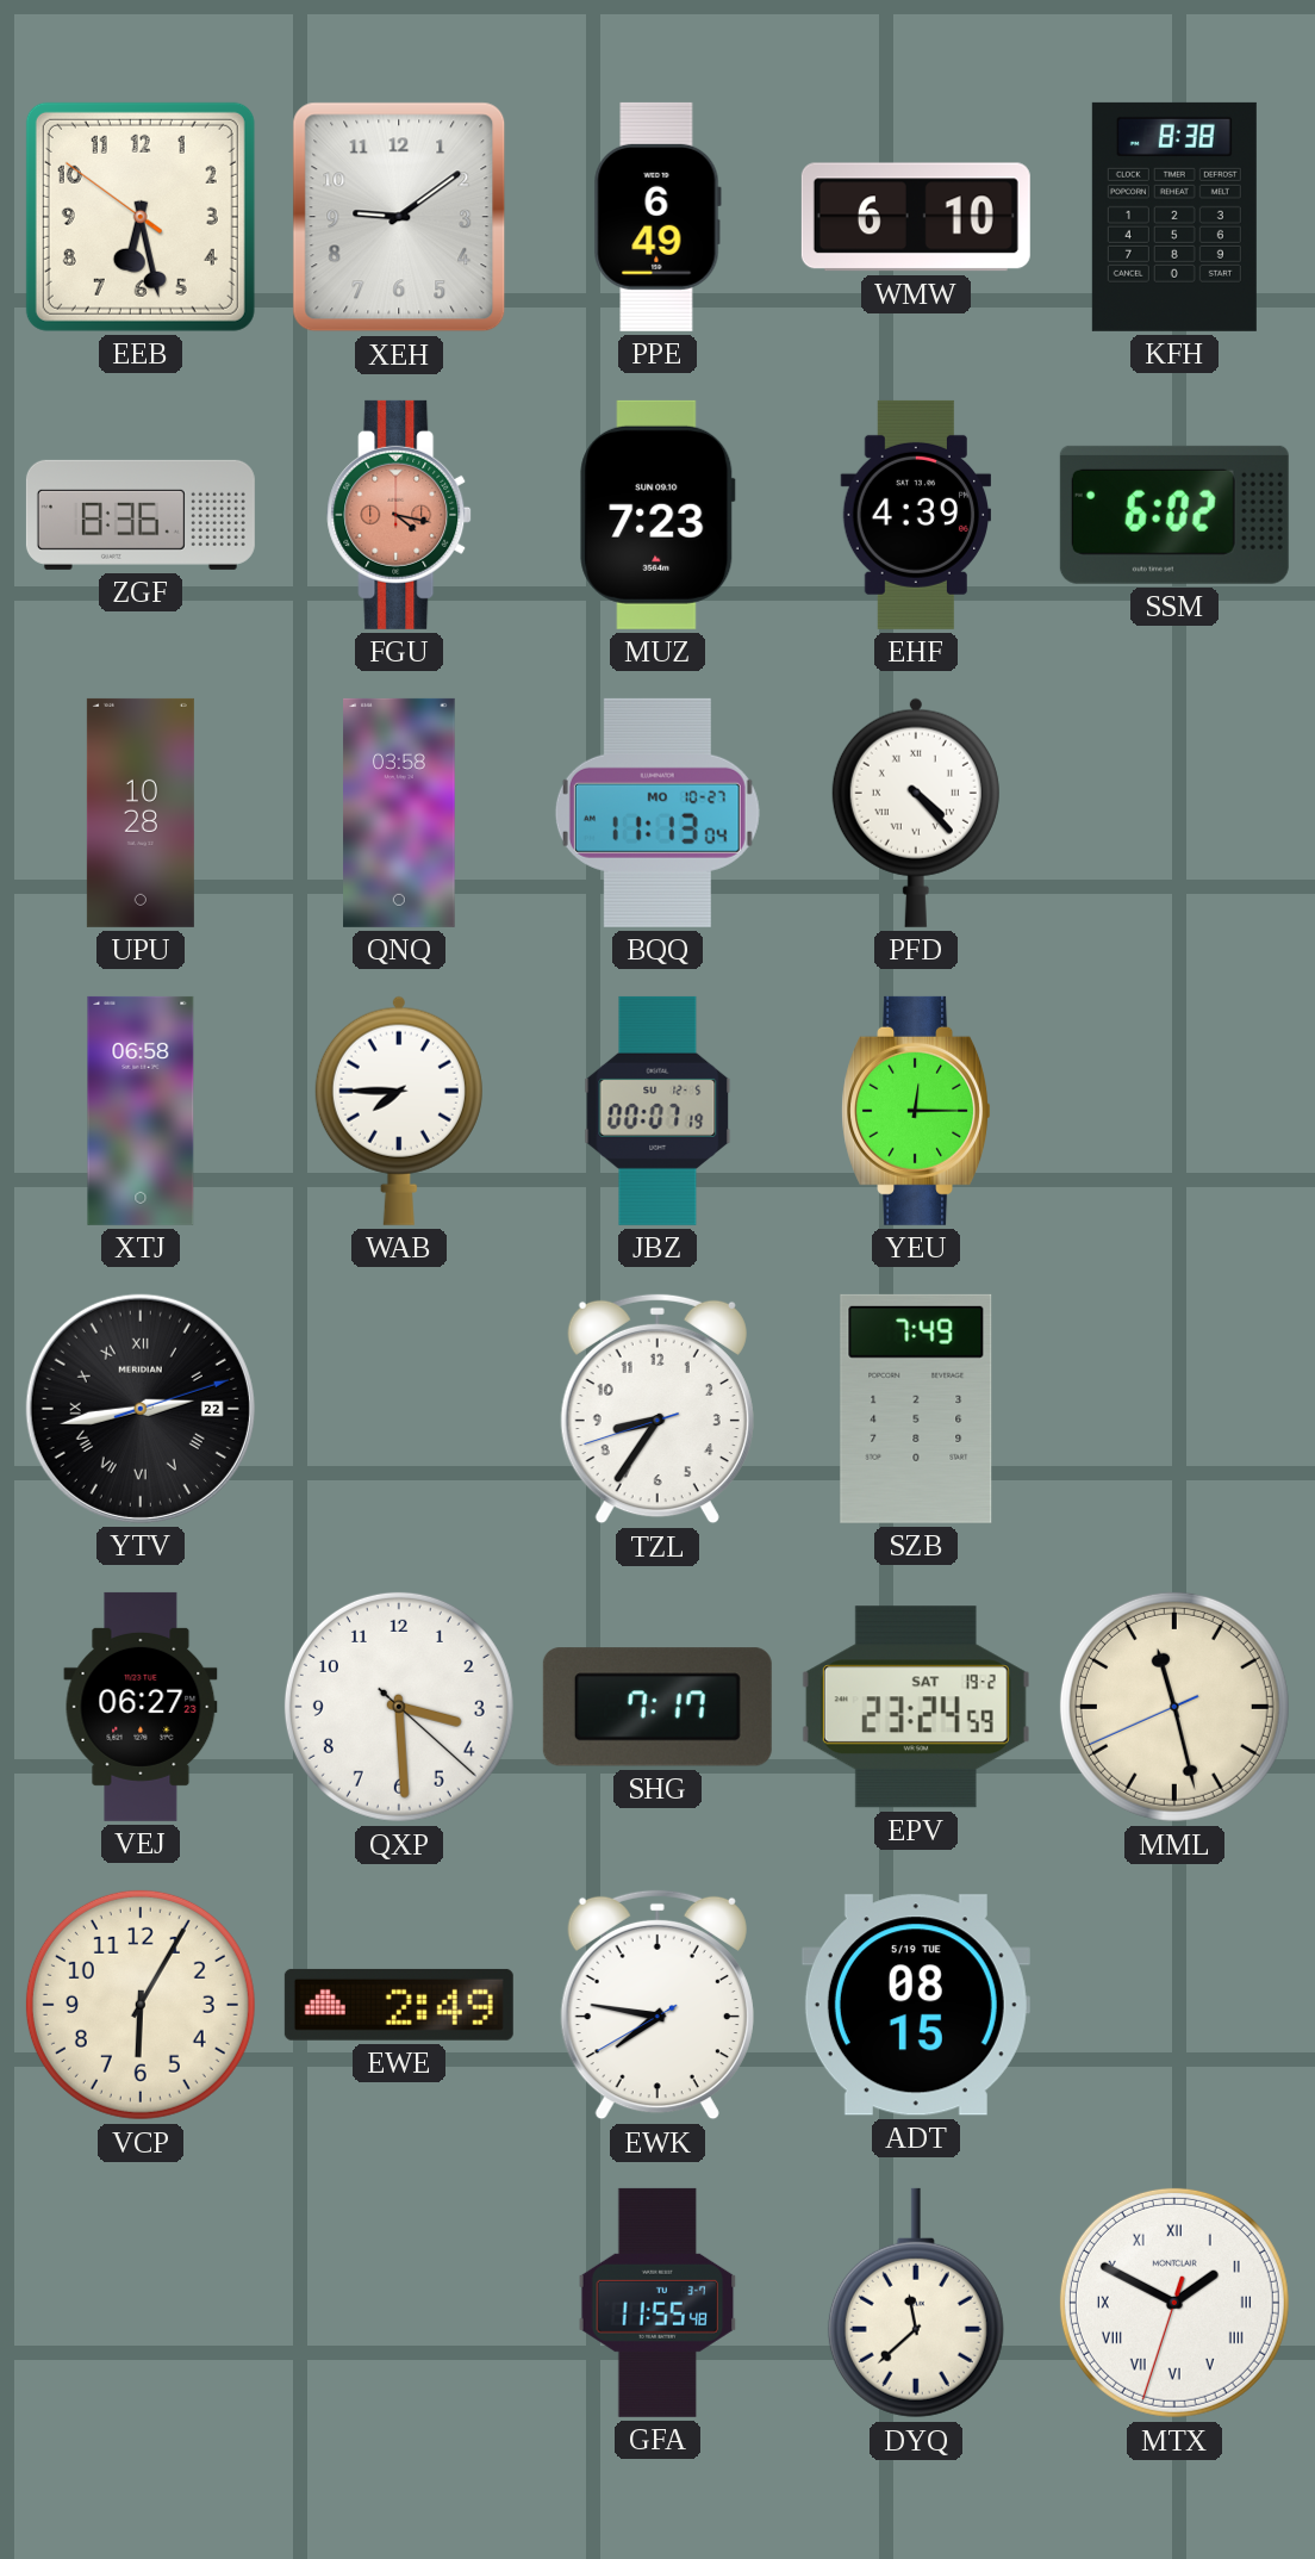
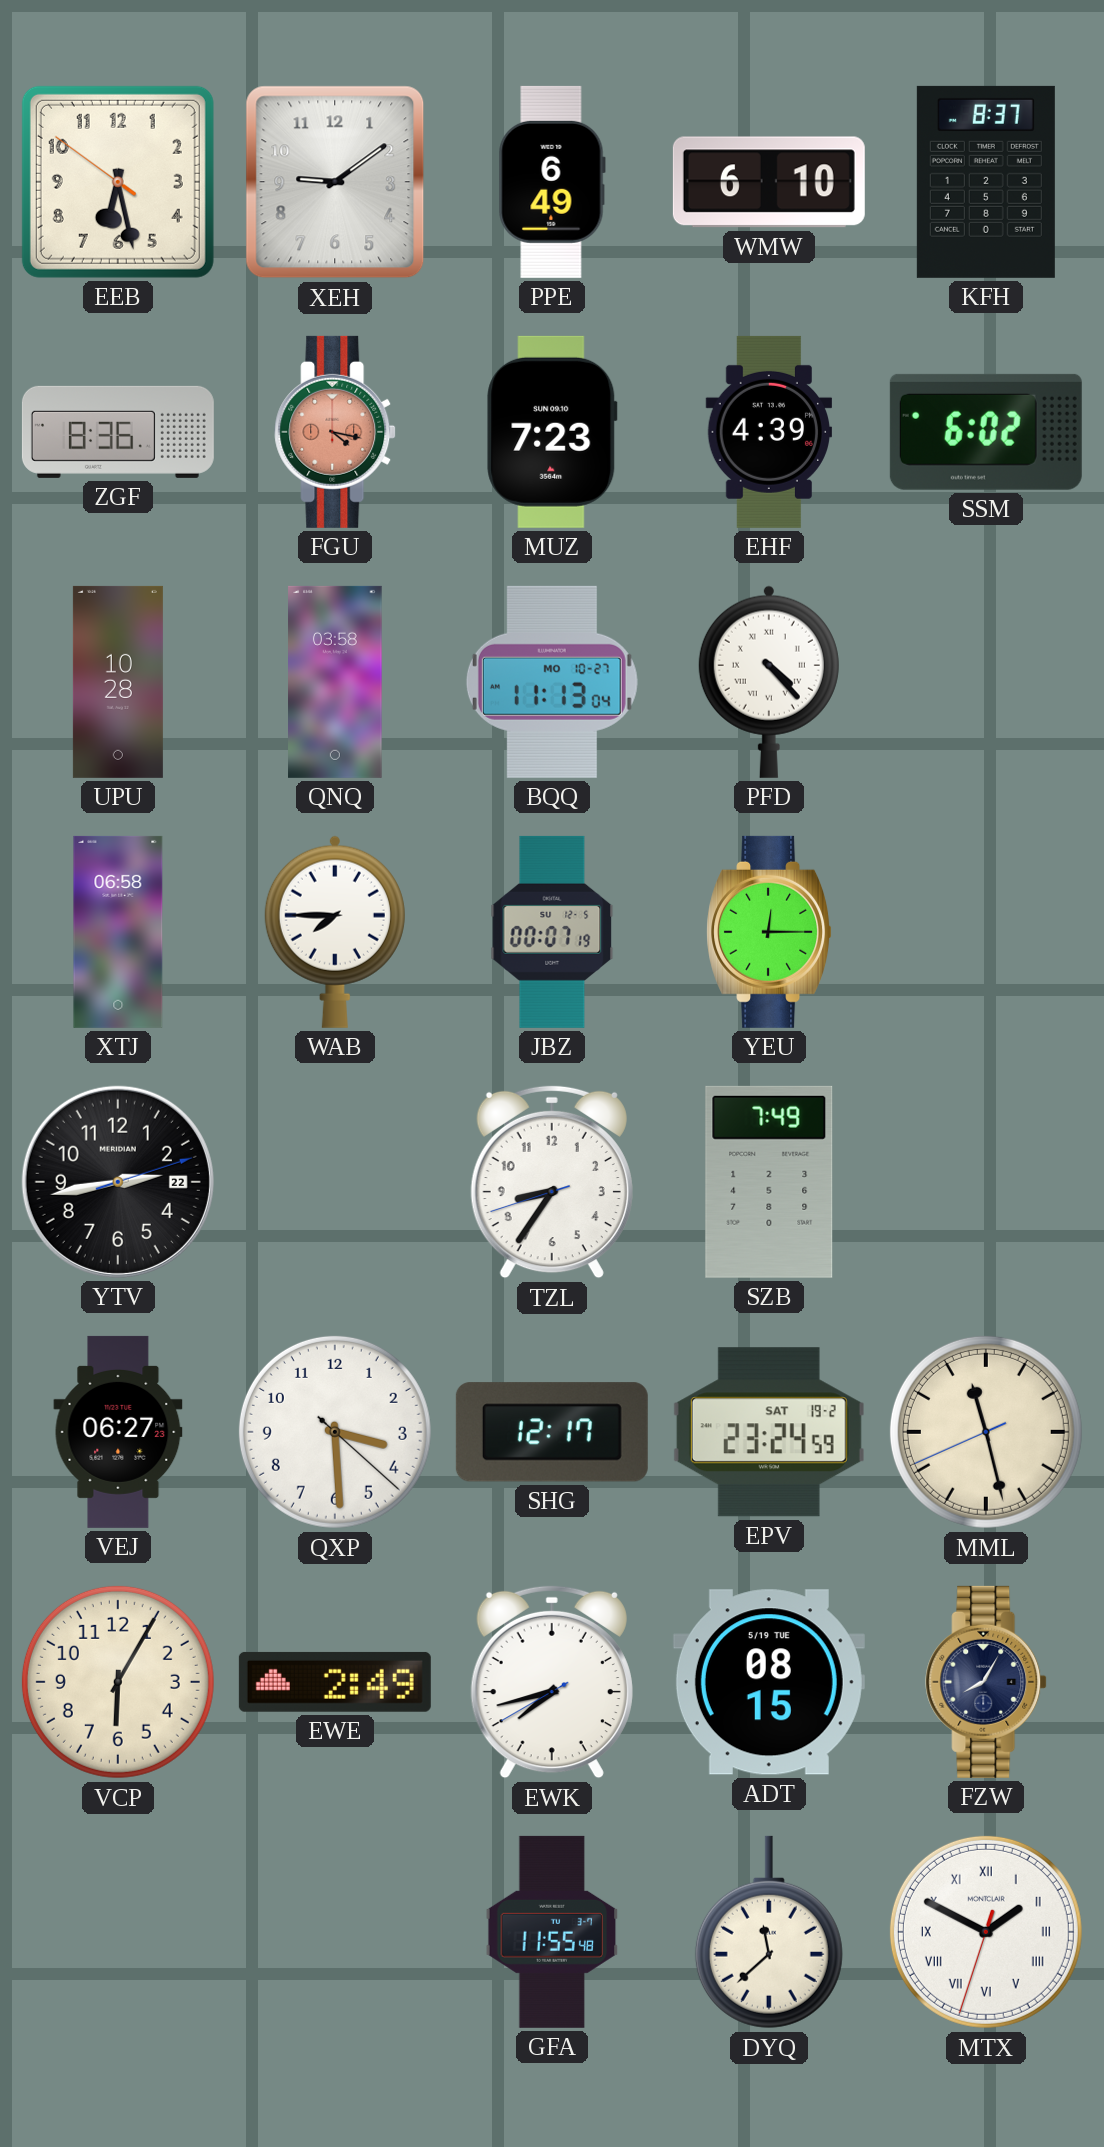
KFH: 8:38 -> 8:37 (986, 182)
YTV numerals: Roman -> Arabic (118, 1182)
SHG: 7:17 -> 12:17 (552, 1432)
EWK: 7:46 -> 7:42 (552, 1682)
FZW: none -> 8:05 (986, 1682)
